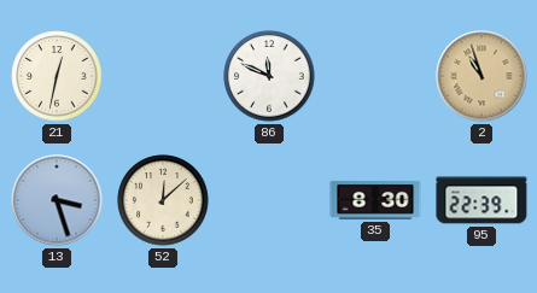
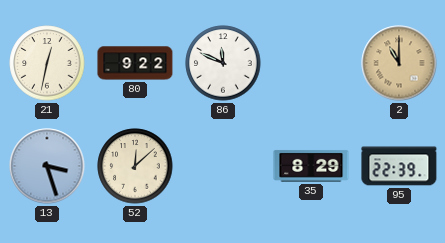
80: none -> 9:22 (135, 63)
2: 10:57 -> 11:00 (399, 63)
35: 8:30 -> 8:29 (311, 166)
